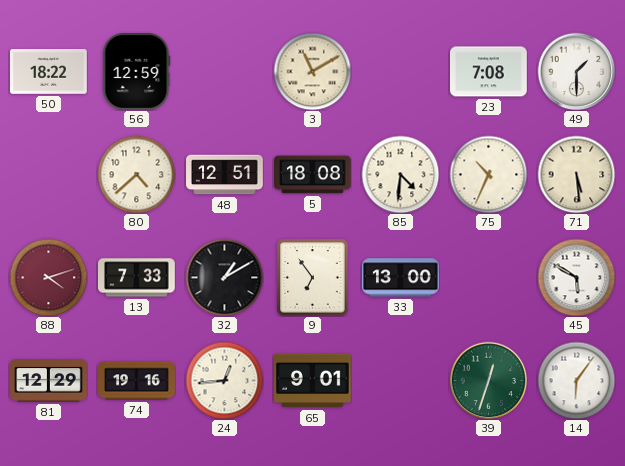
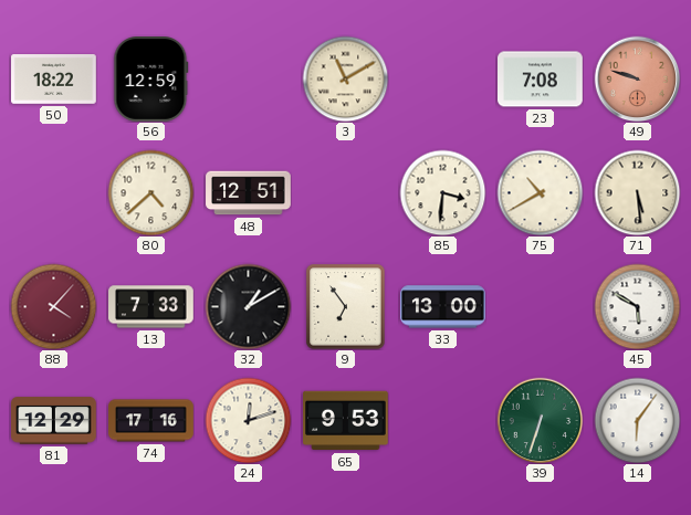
49: 1:30 -> 9:48 (637, 78)
49 dial: white -> salmon (637, 78)
5: 18:08 -> none (313, 175)
85: 4:31 -> 3:31 (442, 192)
75: 10:34 -> 10:40 (540, 192)
88: 4:12 -> 4:07 (53, 306)
74: 19:16 -> 17:16 (151, 421)
24: 12:44 -> 12:12 (248, 420)
65: 9:01 -> 9:53 (346, 421)
39: 12:33 -> 6:33 (540, 420)
